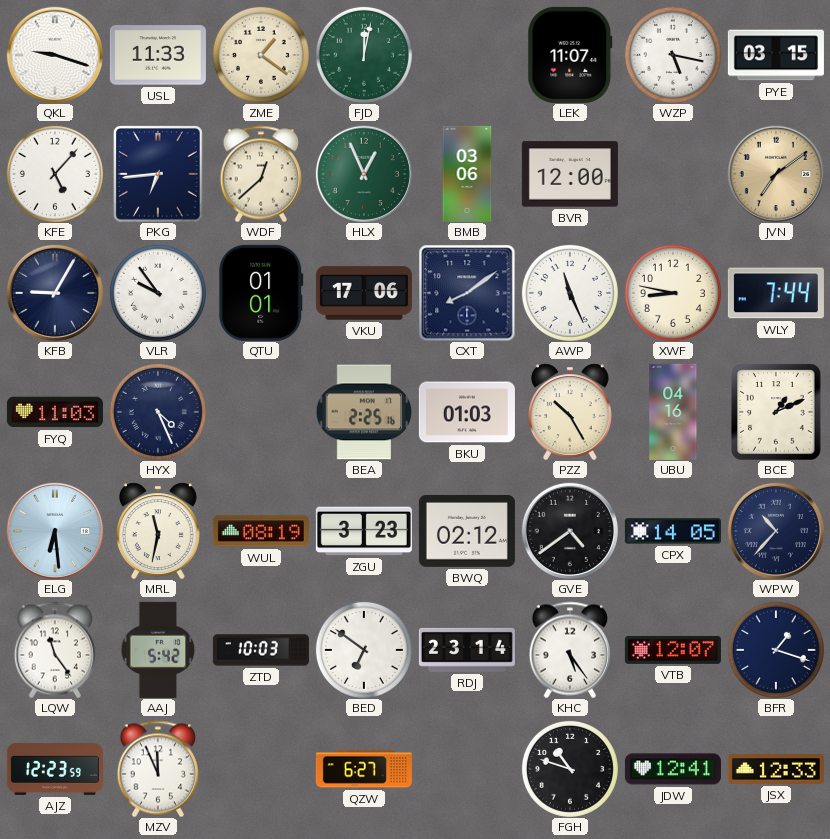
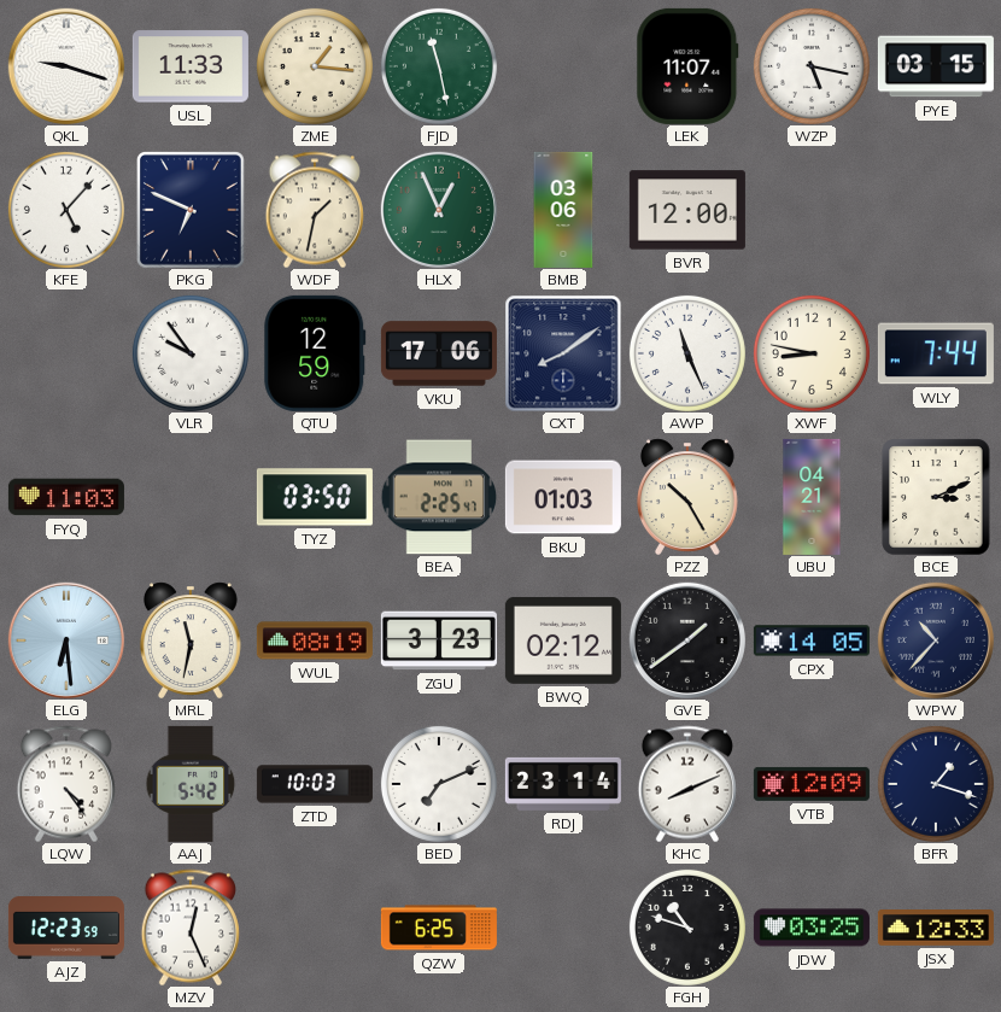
ZME: 1:21 -> 1:16 (315, 66)
FJD: 12:02 -> 11:28 (439, 66)
PKG: 6:44 -> 6:49 (192, 210)
WDF: 12:38 -> 1:32 (315, 210)
JVN: 7:09 -> none (776, 174)
KFB: 9:05 -> none (55, 293)
QTU: 01:01 -> 12:59 (315, 353)
HYX: 4:26 -> none (158, 412)
TYZ: none -> 03:50 (315, 497)
BEA: 2:25:16 -> 2:25:47 (439, 497)
UBU: 04:16 -> 04:21 (812, 497)
BCE: 1:11 -> 3:11 (936, 497)
GVE: 4:39 -> 1:39 (687, 640)
LQW: 11:24 -> 4:24 (66, 784)
BED: 6:51 -> 7:11 (439, 784)
KHC: 5:24 -> 8:11 (687, 784)
VTB: 12:07 -> 12:09 (812, 784)
MZV: 11:56 -> 12:26 (191, 928)
QZW: 6:27 -> 6:25 (439, 928)
JDW: 12:41 -> 03:25 (812, 928)
